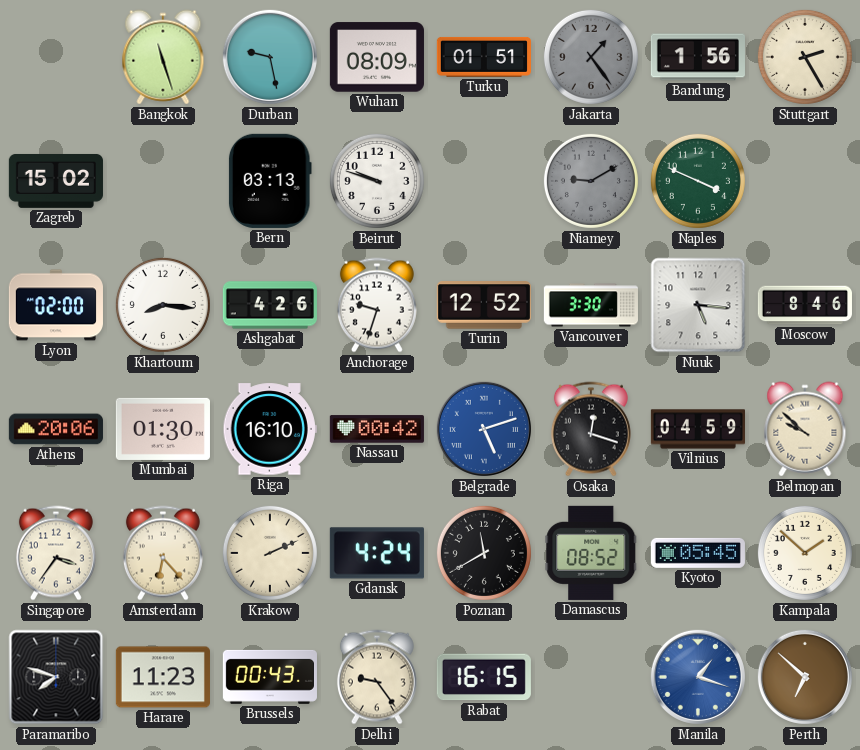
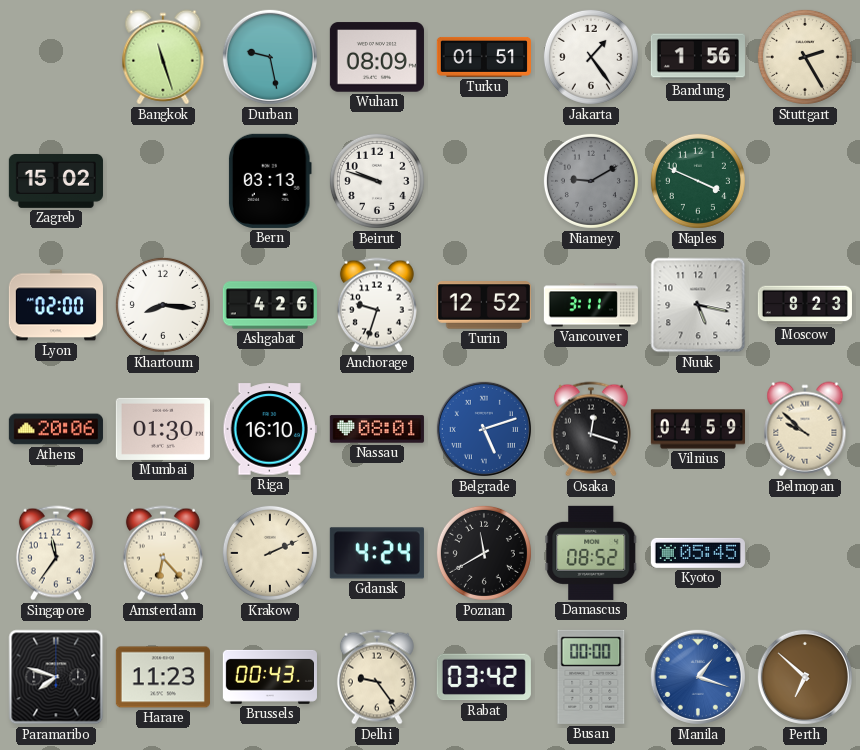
Jakarta dial: grey -> white (591, 57)
Vancouver: 3:30 -> 3:11 (591, 305)
Nuuk: 5:16 -> 5:17 (698, 305)
Moscow: 8:46 -> 8:23 (805, 305)
Nassau: 00:42 -> 08:01 (377, 429)
Singapore: 3:36 -> 11:36 (56, 553)
Kampala: 1:52 -> none (805, 553)
Rabat: 16:15 -> 03:42 (484, 677)
Busan: none -> 00:00 (591, 677)
